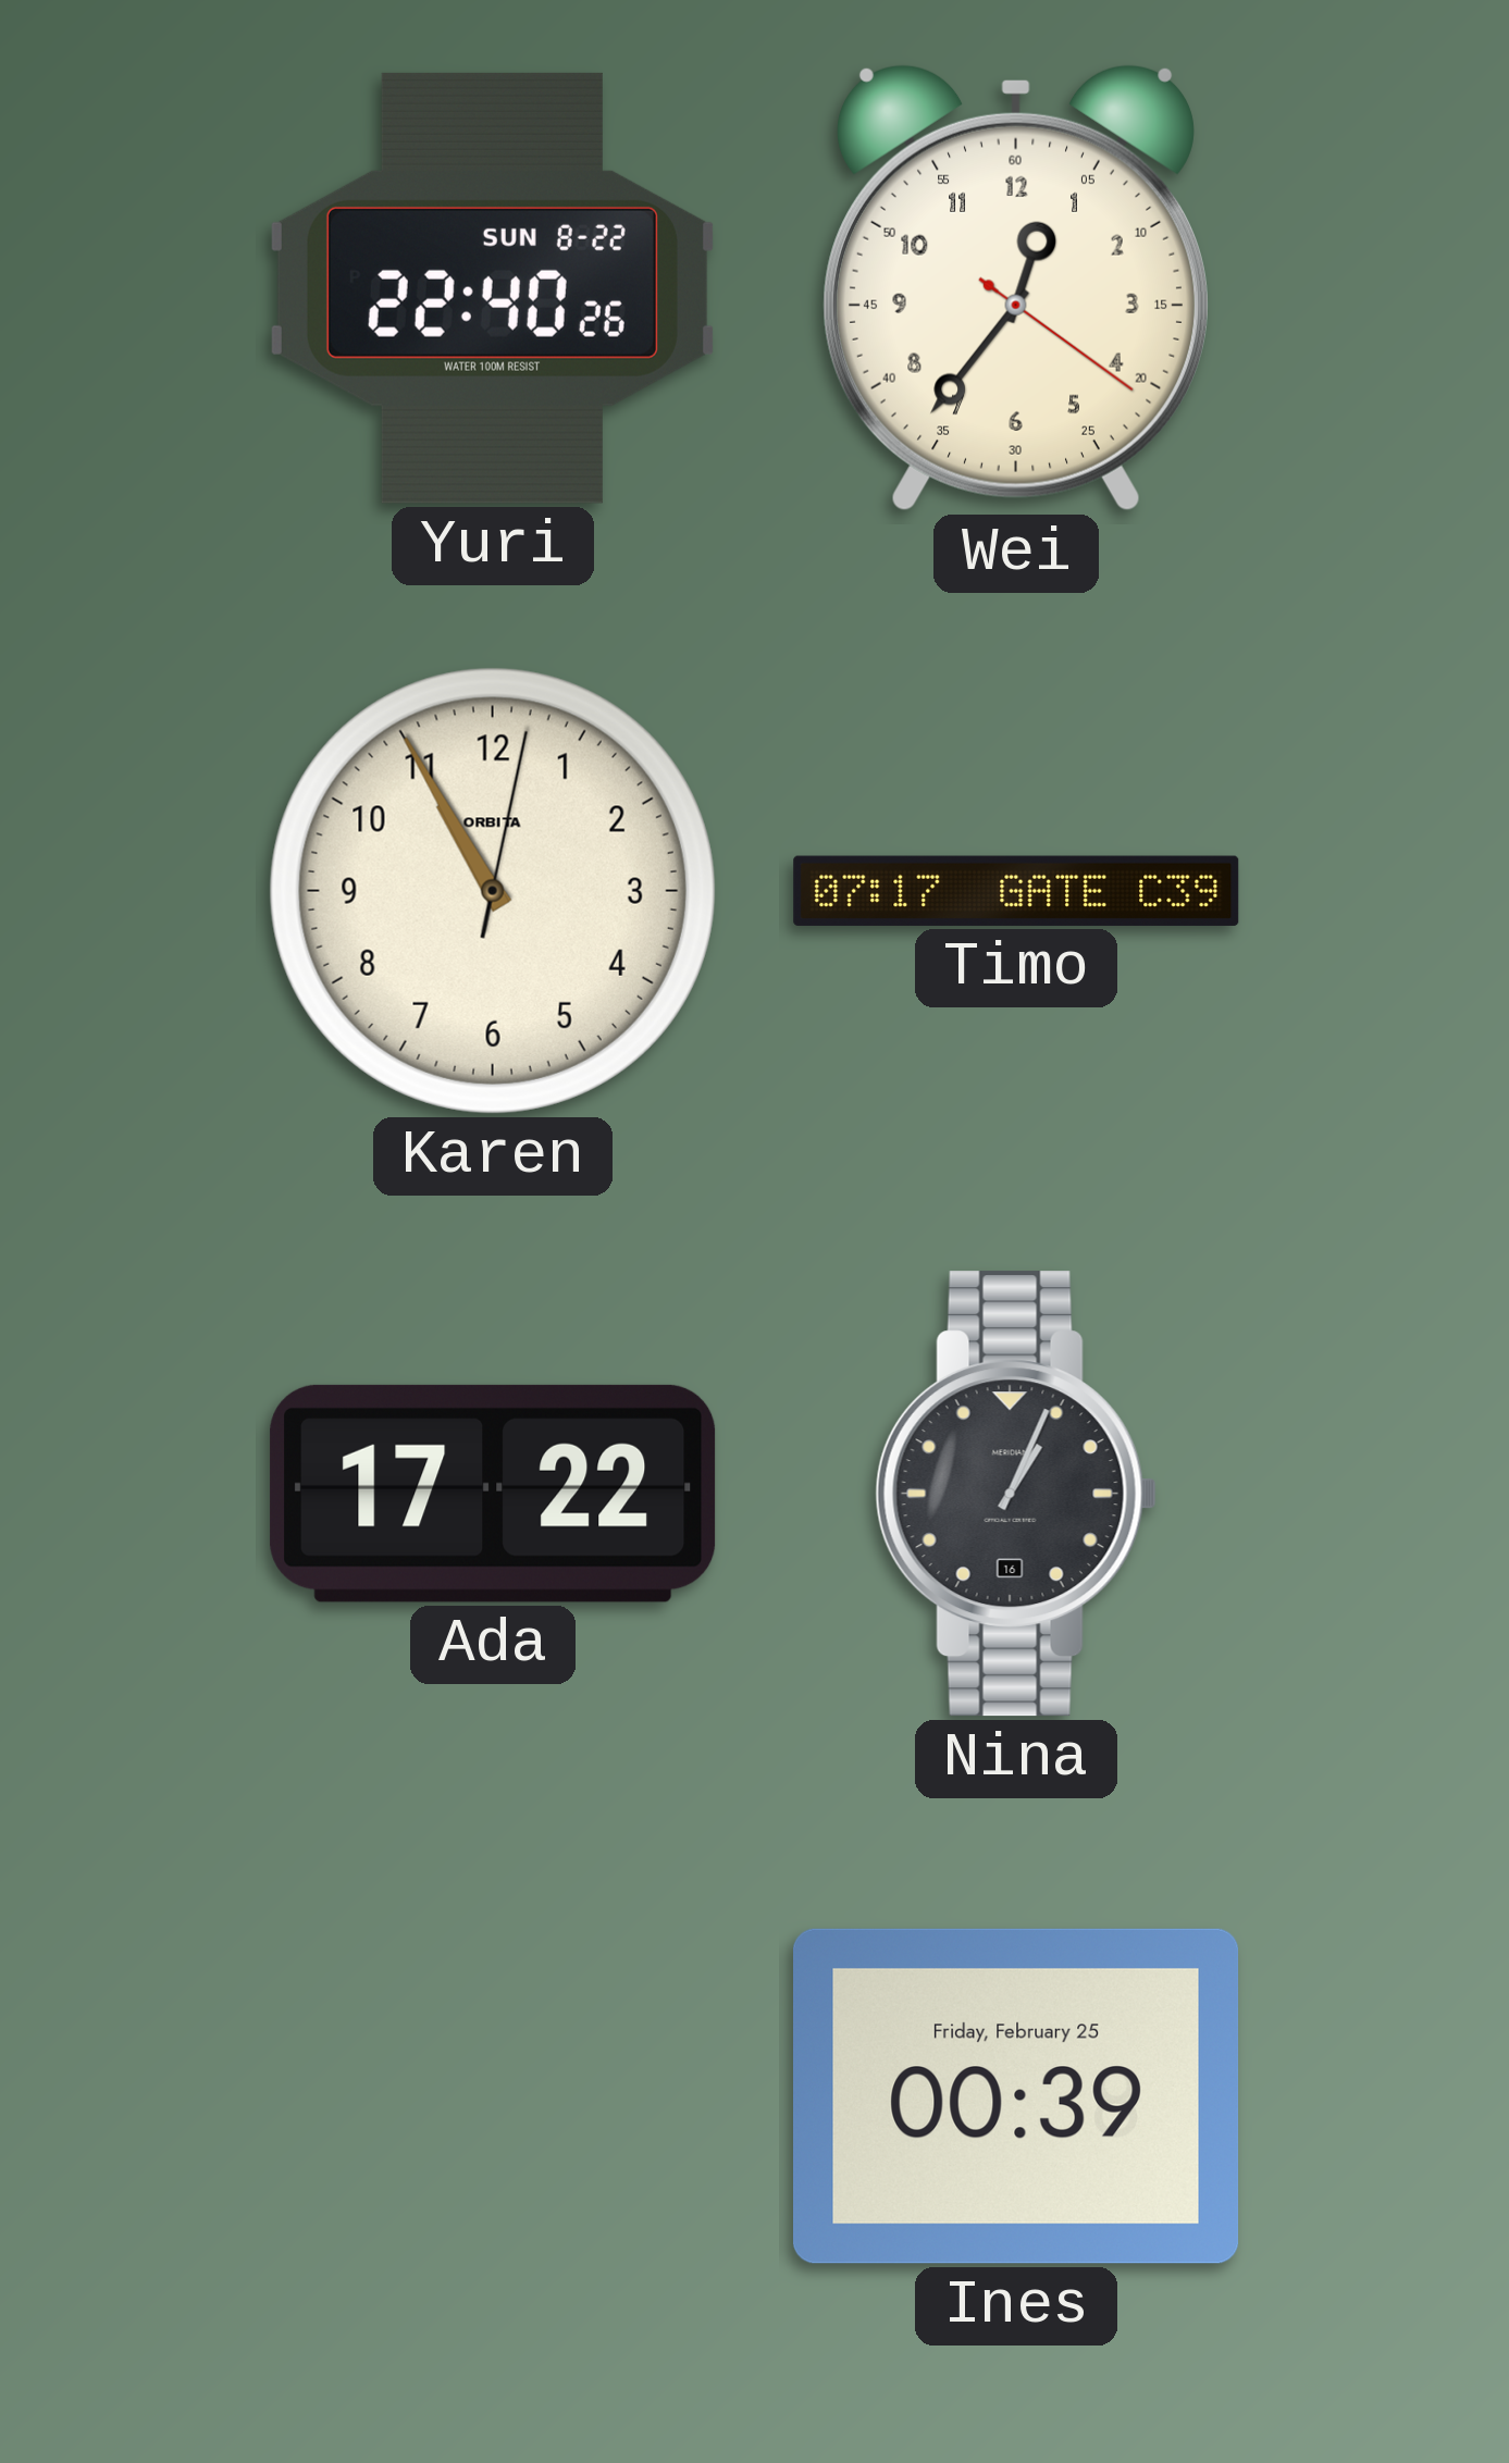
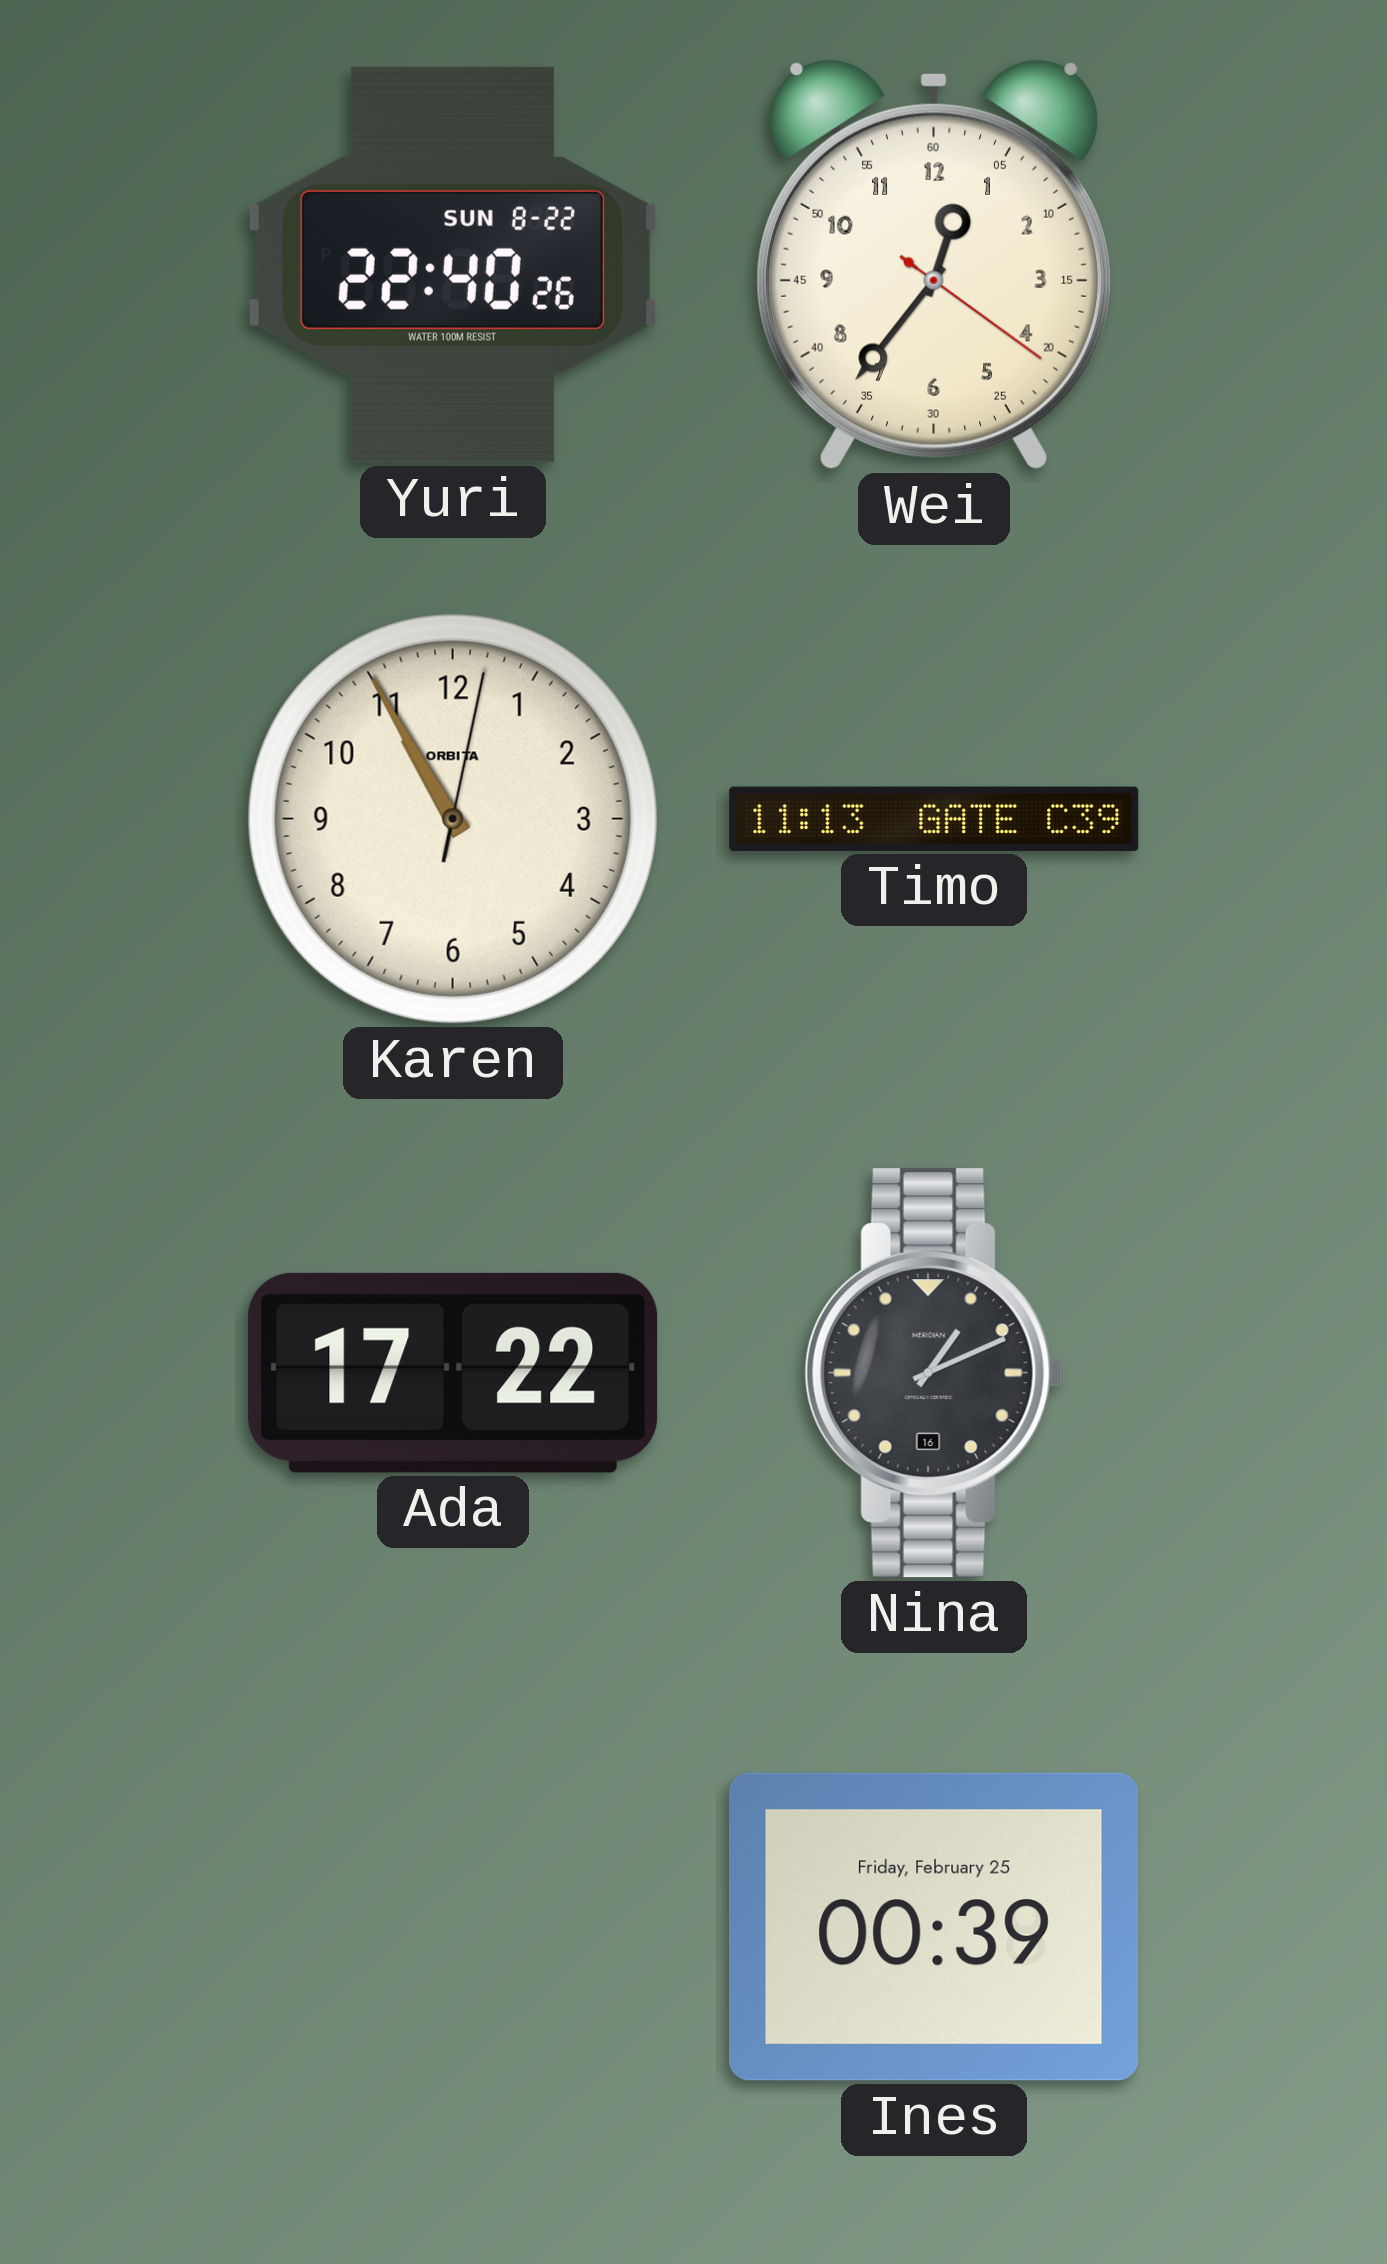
Timo: 07:17 -> 11:13 (934, 819)
Nina: 1:04 -> 1:11 (934, 1373)
